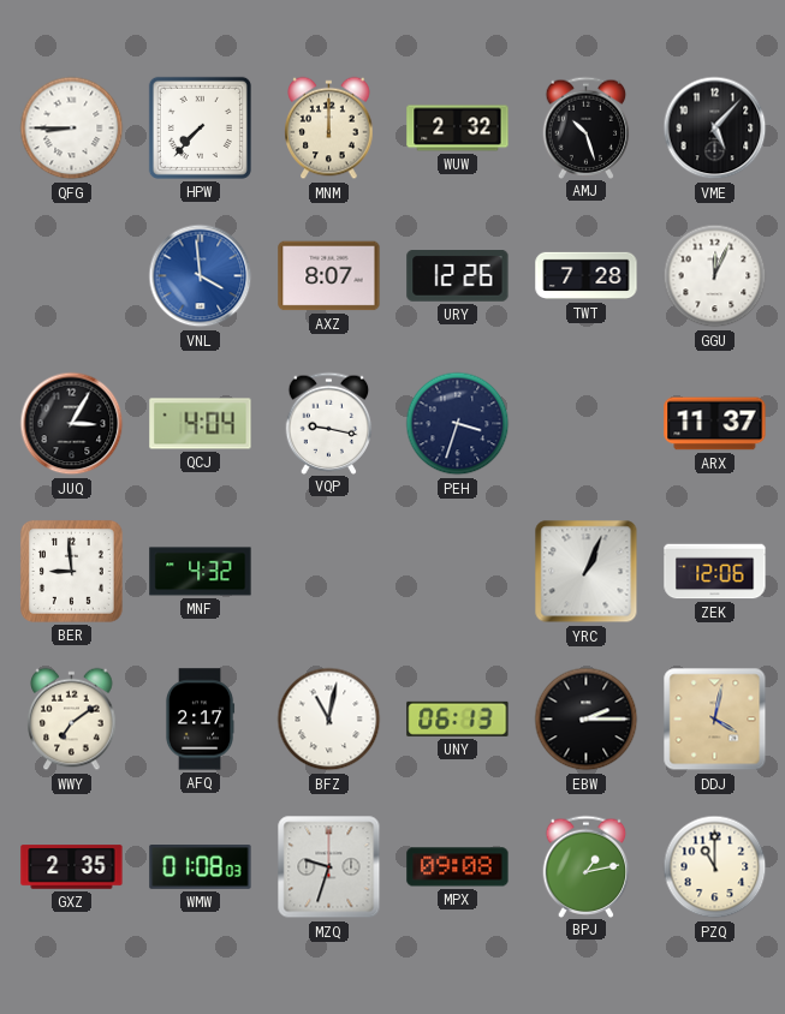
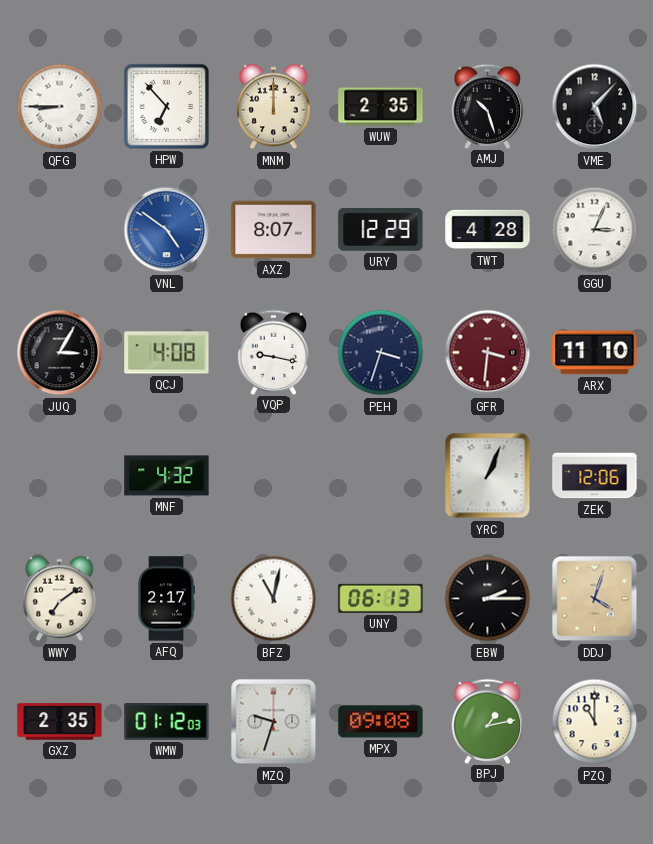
HPW: 7:37 -> 6:53 (166, 106)
WUW: 2:32 -> 2:35 (381, 107)
VNL: 3:59 -> 4:51 (167, 230)
URY: 12:26 -> 12:29 (381, 230)
TWT: 7:28 -> 4:28 (488, 230)
GGU: 12:04 -> 3:04 (595, 230)
QCJ: 4:04 -> 4:08 (167, 353)
GFR: none -> 3:31 (488, 353)
ARX: 11:37 -> 11:10 (595, 353)
BER: 8:59 -> none (71, 571)
DDJ: 4:02 -> 4:03 (595, 599)
WMW: 01:08 -> 01:12 (167, 722)
